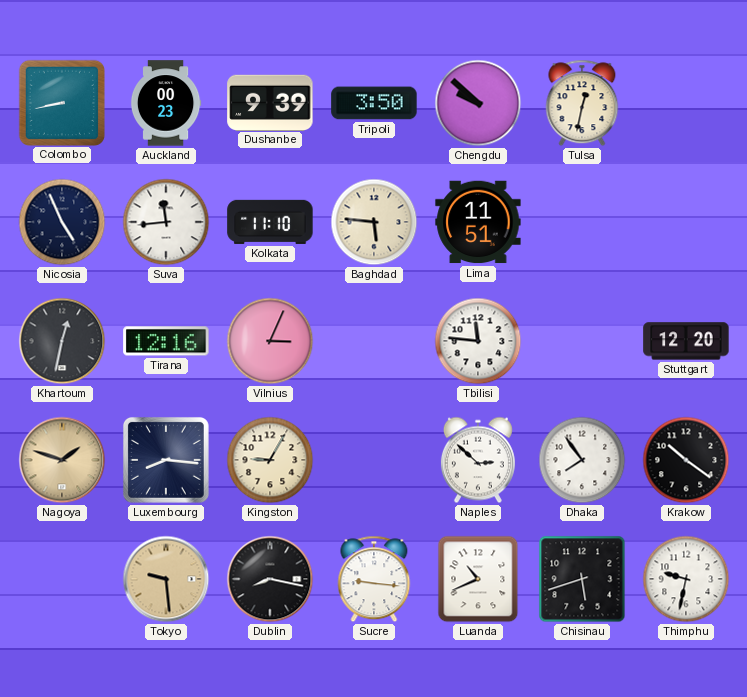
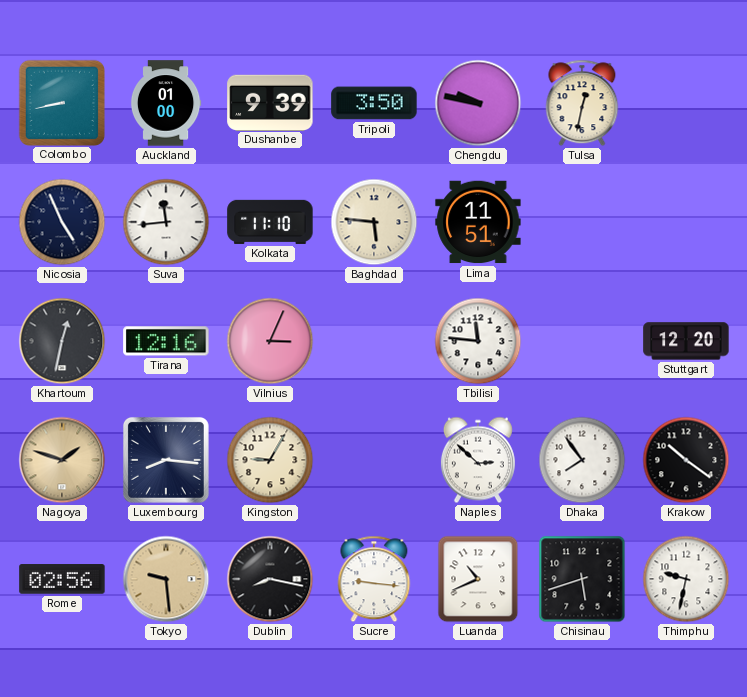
Auckland: 00:23 -> 01:00 (166, 103)
Chengdu: 9:52 -> 9:47 (478, 103)
Rome: none -> 02:56 (62, 579)
